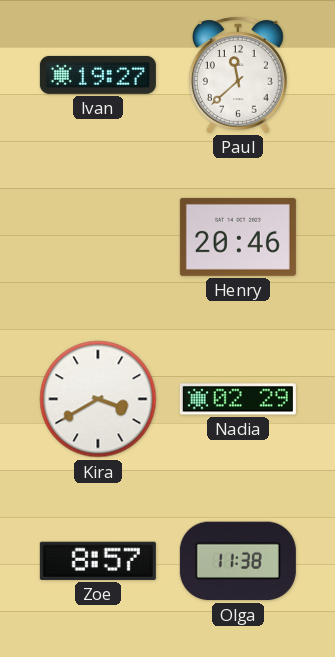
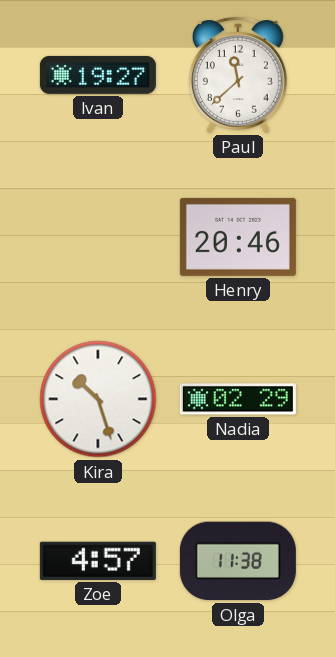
Kira: 3:40 -> 10:27 (98, 399)
Zoe: 8:57 -> 4:57 (98, 561)
